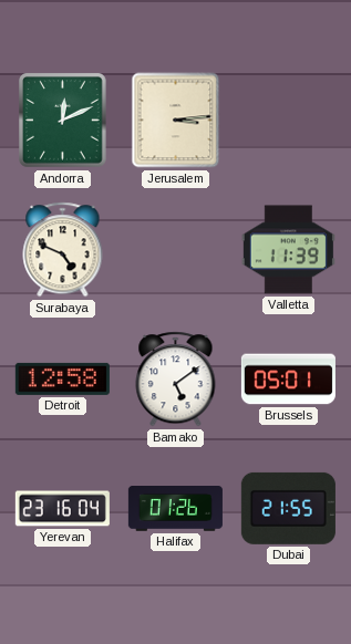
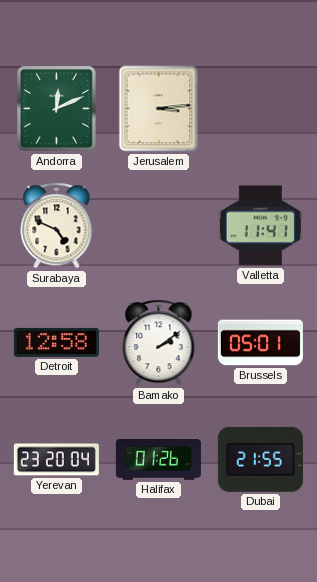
Valletta: 11:39 -> 11:41 (260, 226)
Bamako: 5:09 -> 2:09 (159, 343)
Yerevan: 23:16 -> 23:20 (56, 460)
